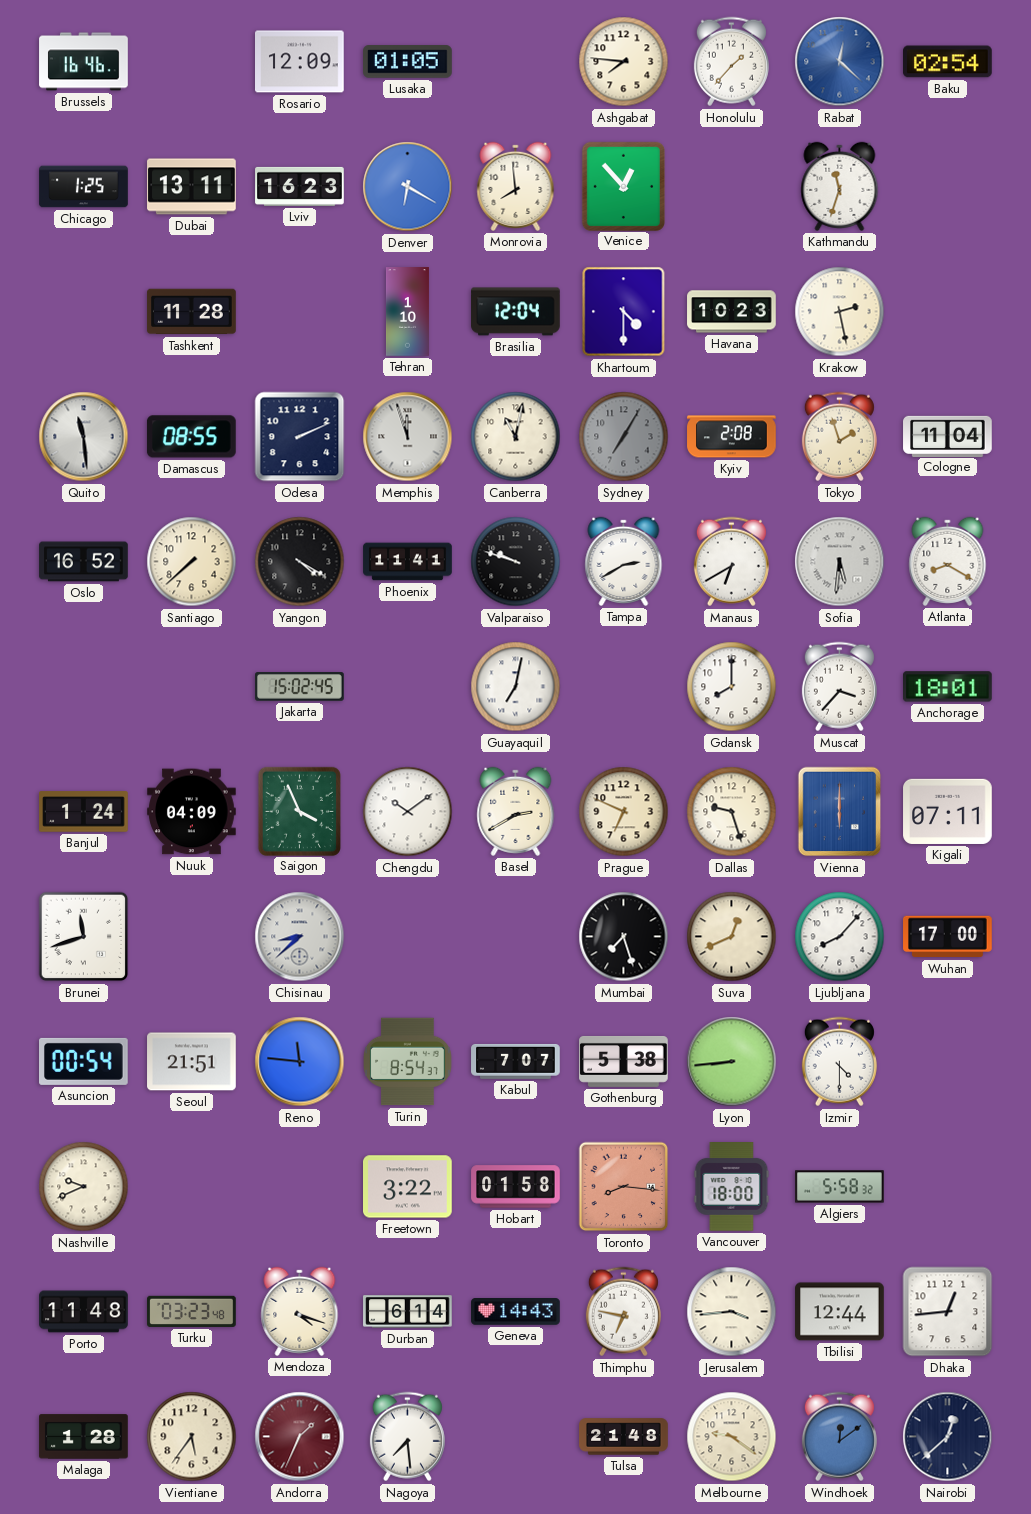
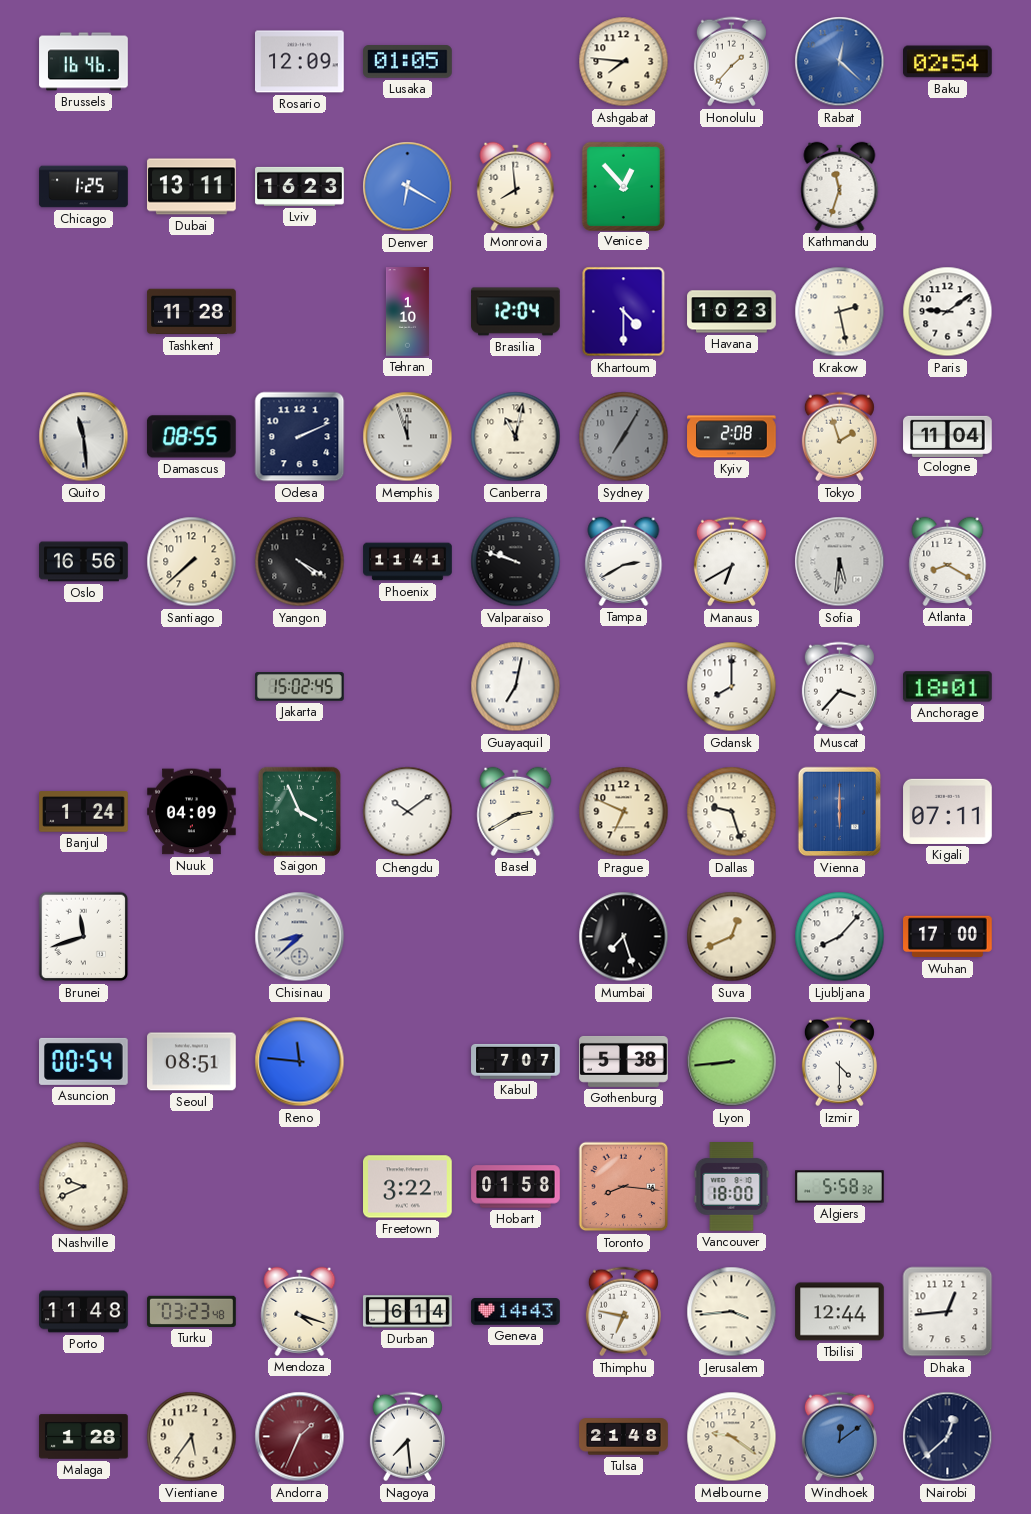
Paris: none -> 9:09 (948, 312)
Oslo: 16:52 -> 16:56 (84, 562)
Seoul: 21:51 -> 08:51 (192, 1062)
Turin: 8:54 -> none (408, 1062)
